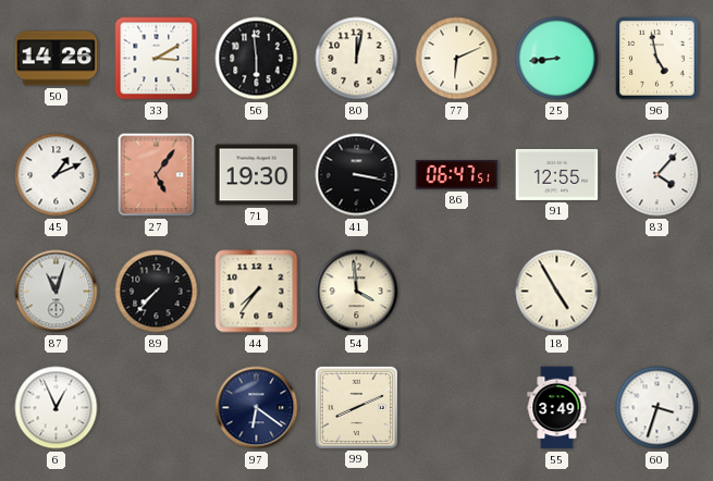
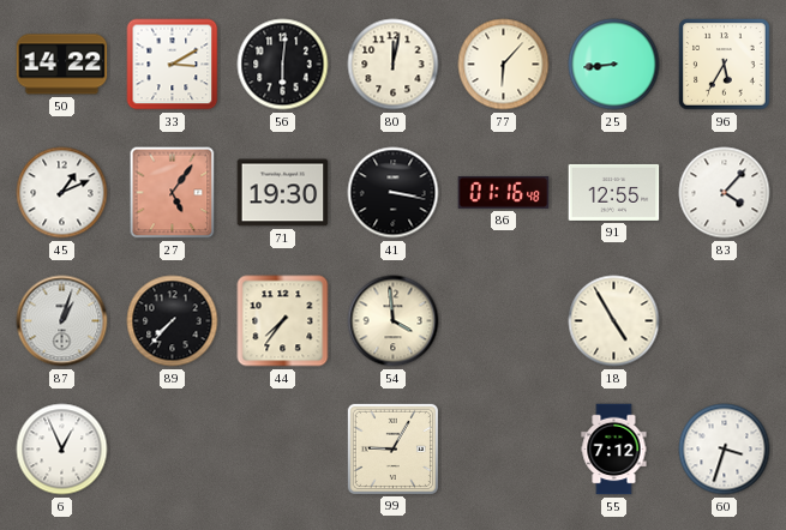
50: 14:26 -> 14:22 (62, 65)
56: 5:59 -> 6:01 (283, 65)
77: 6:11 -> 6:07 (504, 65)
96: 4:58 -> 5:35 (725, 65)
86: 06:47 -> 01:16 (504, 193)
87: 11:03 -> 1:03 (62, 321)
97: 6:21 -> none (257, 408)
99: 8:11 -> 9:05 (392, 448)
55: 3:49 -> 7:12 (614, 450)
